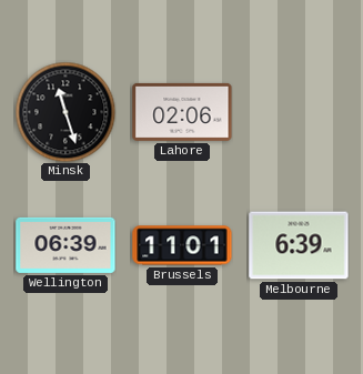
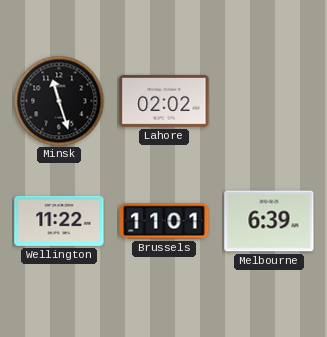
Lahore: 02:06 -> 02:02 (164, 101)
Wellington: 06:39 -> 11:22 (59, 221)
